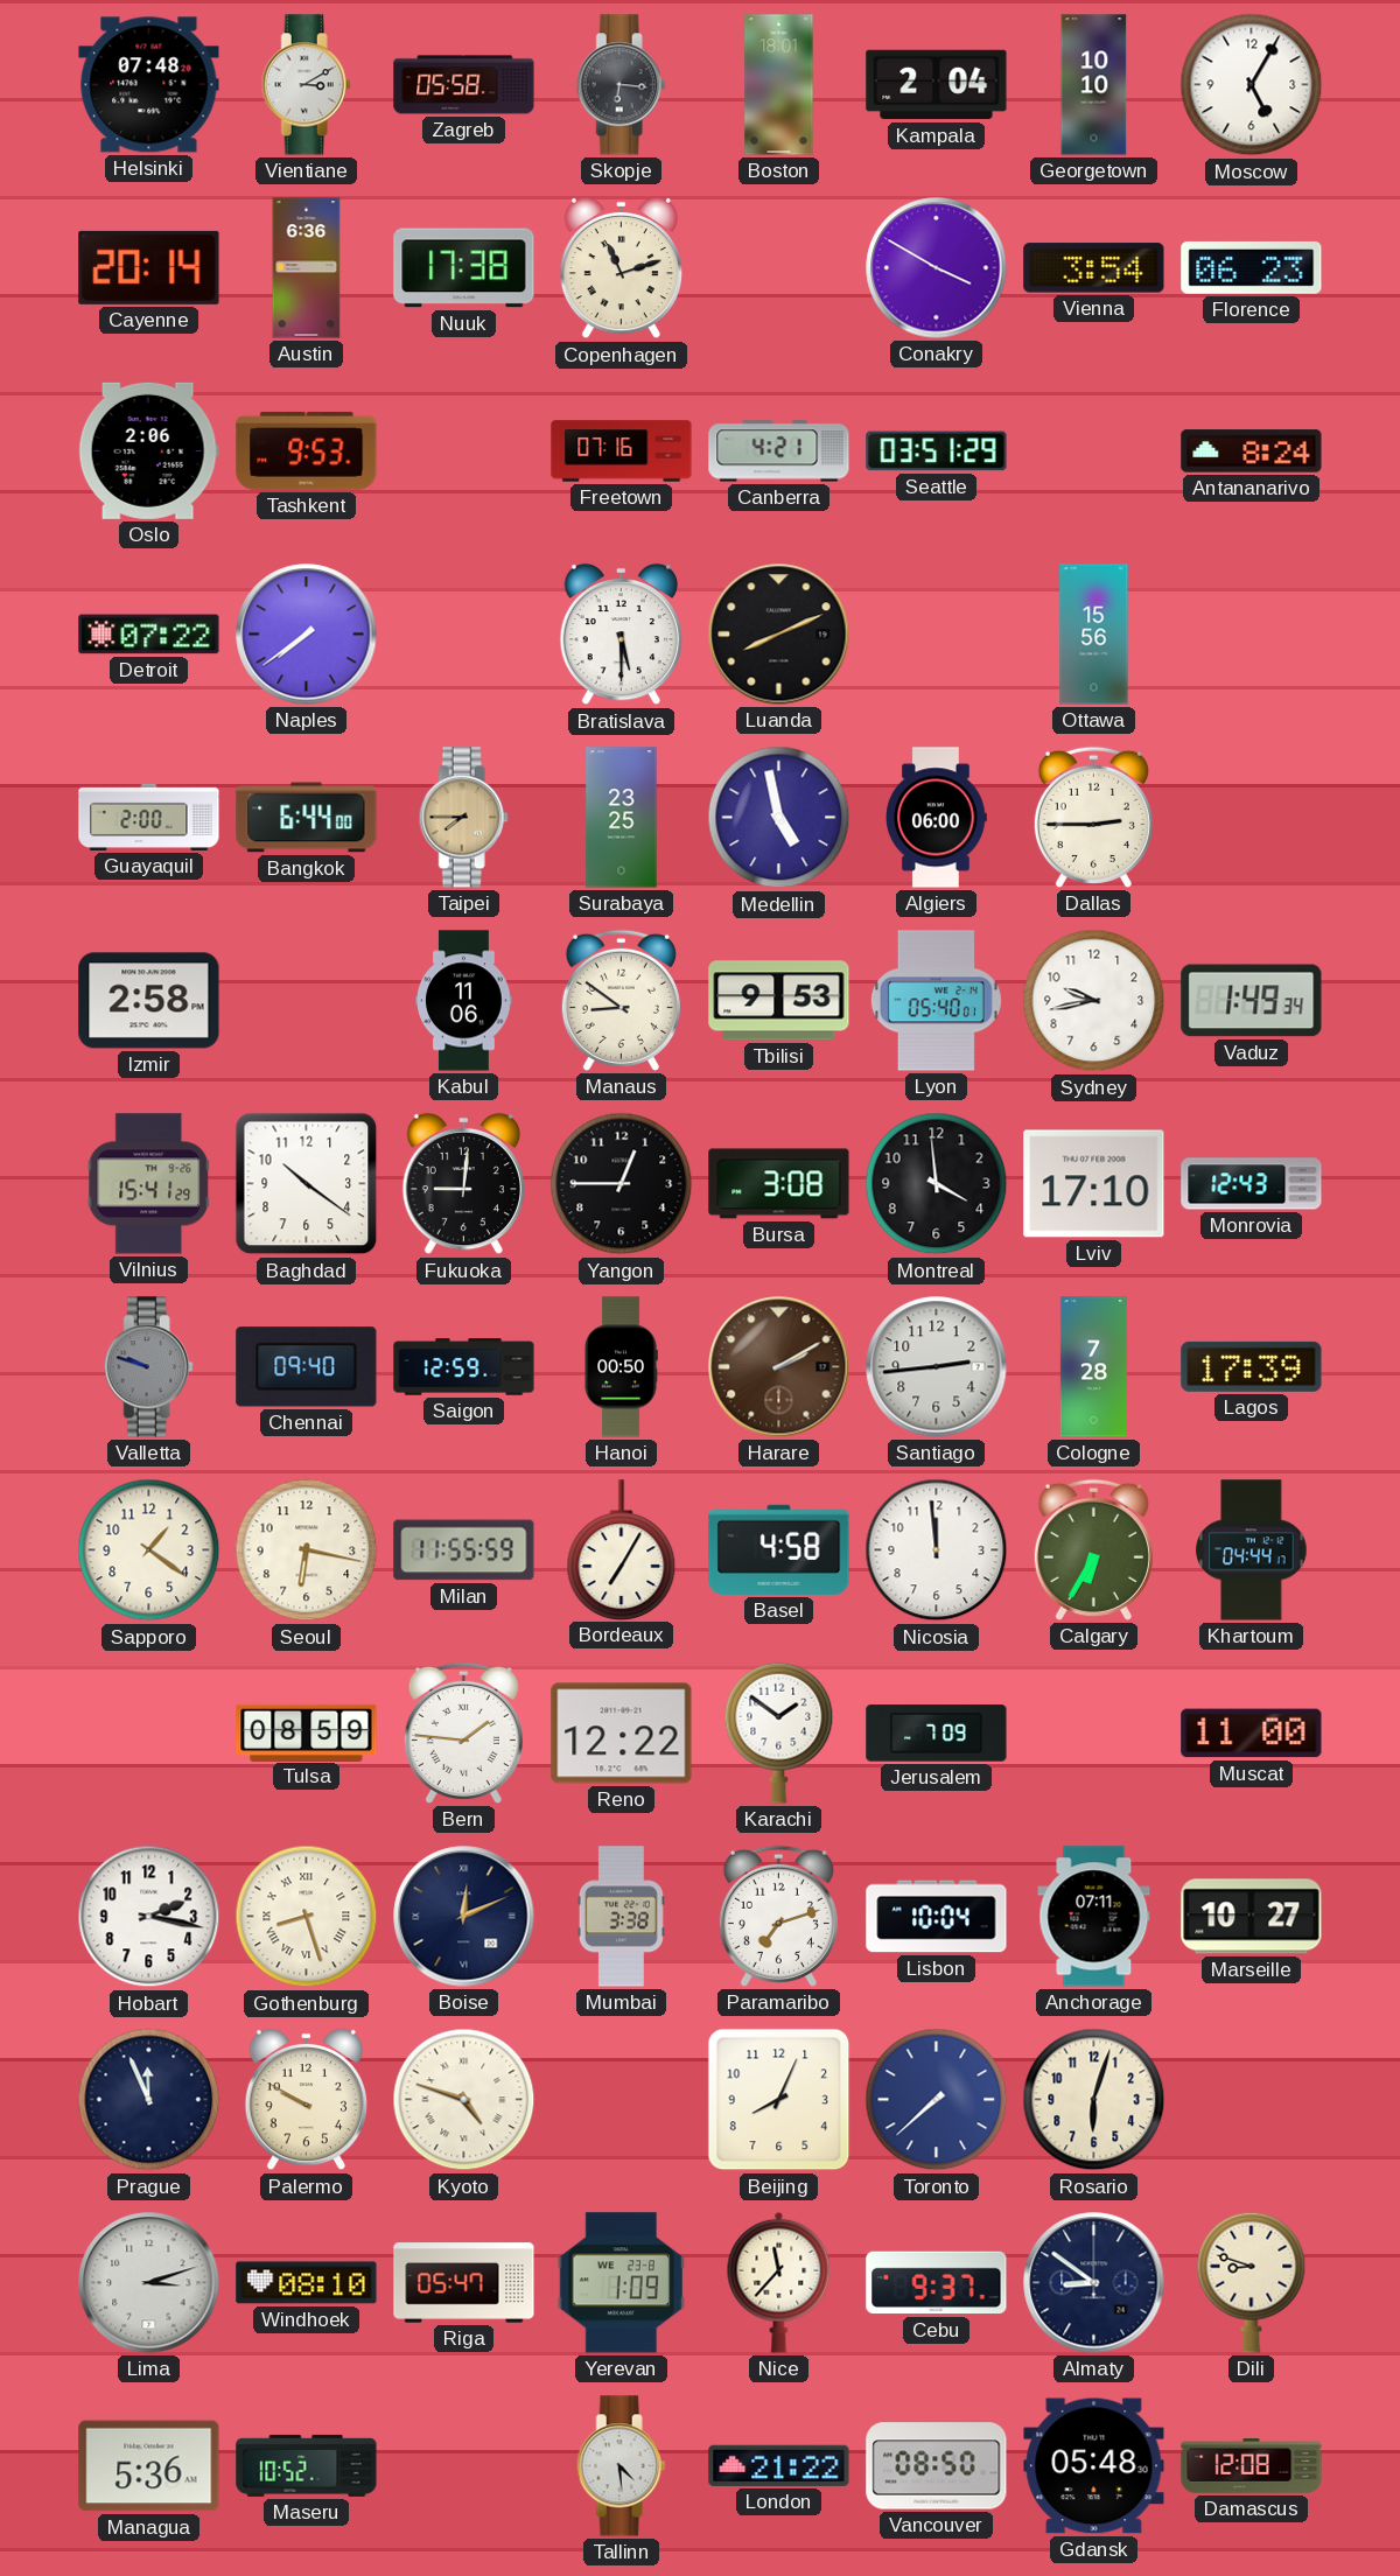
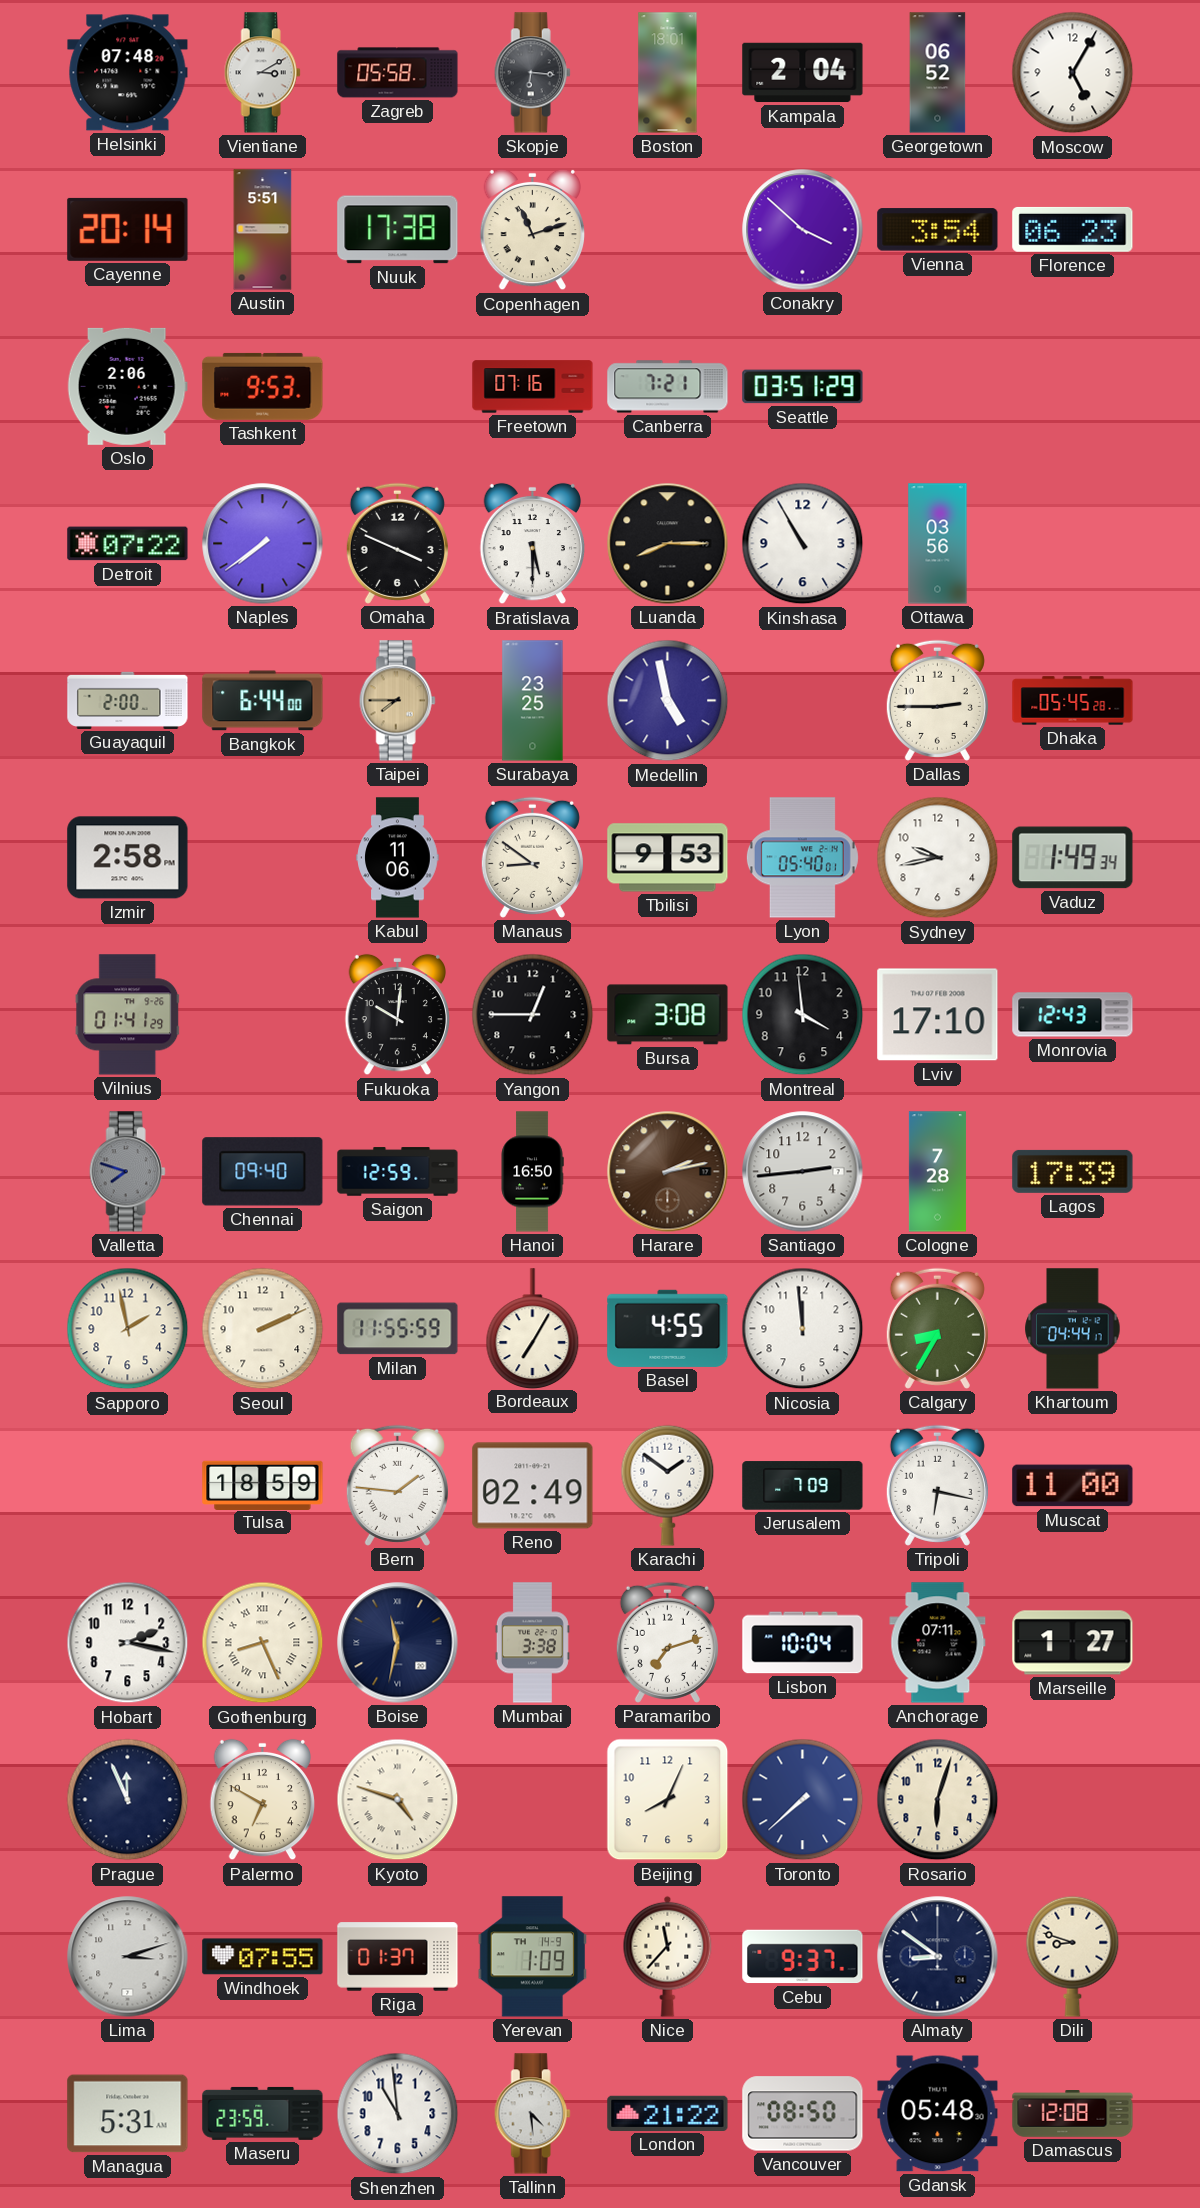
Georgetown: 10:10 -> 06:52 (938, 73)
Austin: 6:36 -> 5:51 (263, 230)
Conakry: 3:50 -> 3:52 (803, 230)
Canberra: 4:21 -> 7:21 (668, 387)
Antananarivo: 8:24 -> none (1252, 452)
Omaha: none -> 3:49 (397, 543)
Luanda: 8:11 -> 8:15 (668, 544)
Kinshasa: none -> 10:55 (803, 544)
Ottawa: 15:56 -> 03:56 (938, 544)
Algiers: 06:00 -> none (936, 818)
Dhaka: none -> 05:45 (1073, 701)
Vilnius: 15:41 -> 01:41 (128, 1015)
Baghdad: 10:21 -> none (307, 1184)
Fukuoka: 9:01 -> 10:01 (397, 1015)
Valletta: 9:48 -> 7:48 (127, 1172)
Hanoi: 00:50 -> 16:50 (532, 1172)
Harare: 2:10 -> 2:13 (668, 1172)
Sapporo: 1:21 -> 1:58 (128, 1329)
Seoul: 6:17 -> 2:11 (263, 1329)
Basel: 4:58 -> 4:55 (668, 1328)
Calgary: 6:35 -> 8:35 (937, 1328)
Tulsa: 08:59 -> 18:59 (263, 1485)
Reno: 12:22 -> 02:49 (533, 1486)
Tripoli: none -> 6:17 (937, 1485)
Gothenburg: 8:27 -> 8:26 (263, 1643)
Boise: 12:11 -> 11:32 (398, 1643)
Marseille: 10:27 -> 1:27 (1073, 1643)
Palermo: 9:50 -> 6:50 (262, 1800)
Windhoek: 08:10 -> 07:55 (263, 1957)
Riga: 05:47 -> 01:37 (398, 1957)
Yerevan date: WE 23-8 -> TH 14-9 (533, 1957)
Managua: 5:36 -> 5:31 (128, 2114)
Maseru: 10:52 -> 23:59 (263, 2113)
Shenzhen: none -> 10:59 (398, 2114)
